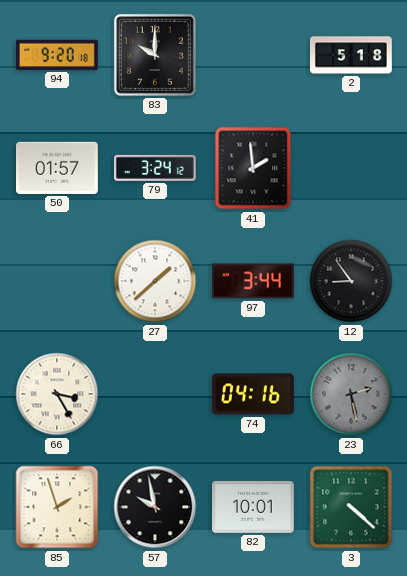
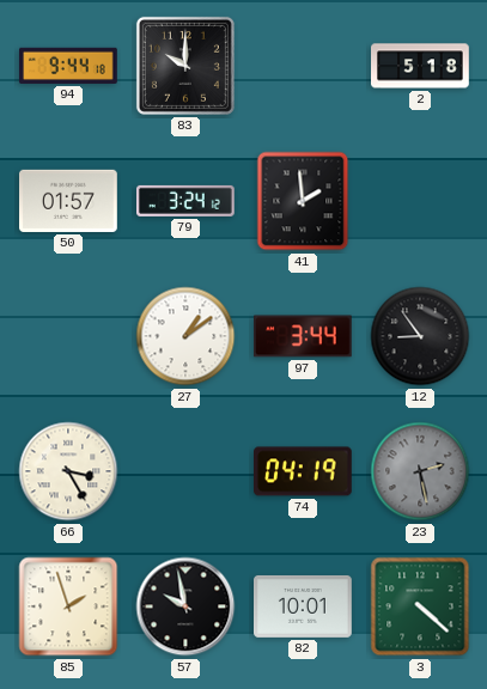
94: 9:20 -> 9:44 (69, 66)
27: 1:38 -> 1:09 (185, 336)
74: 04:16 -> 04:19 (304, 471)
